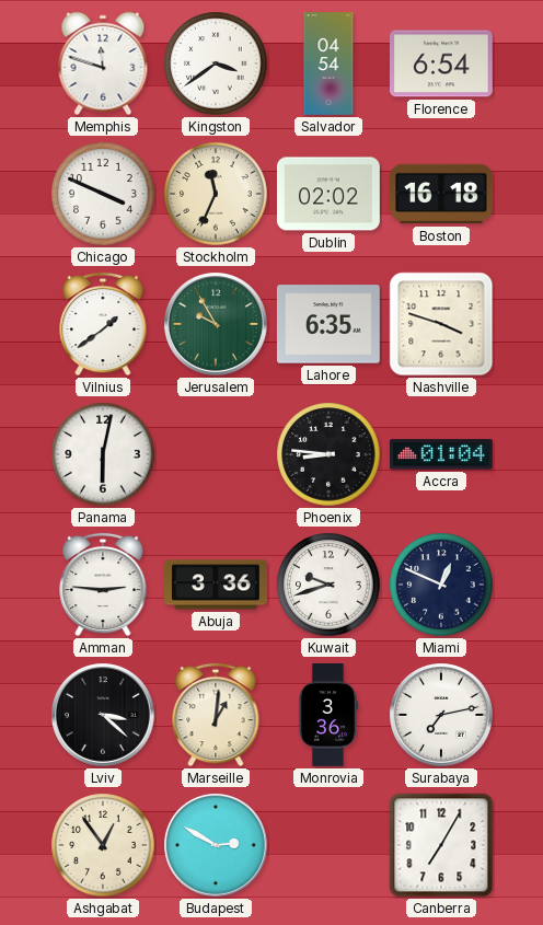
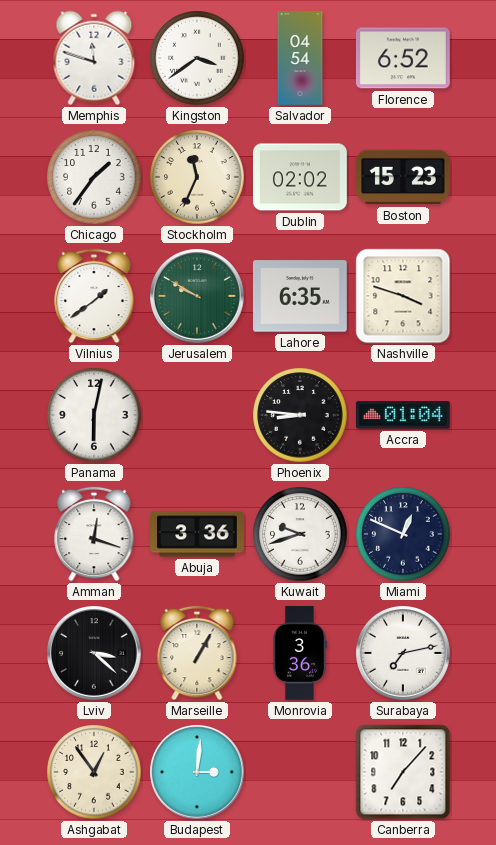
Florence: 6:54 -> 6:52 (403, 58)
Chicago: 3:49 -> 1:36 (94, 177)
Boston: 16:18 -> 15:23 (404, 177)
Jerusalem: 9:55 -> 9:50 (198, 297)
Amman: 2:46 -> 12:18 (94, 534)
Marseille: 1:01 -> 1:05 (197, 653)
Budapest: 2:50 -> 3:01 (198, 773)
Canberra: 7:05 -> 7:07 (403, 772)
